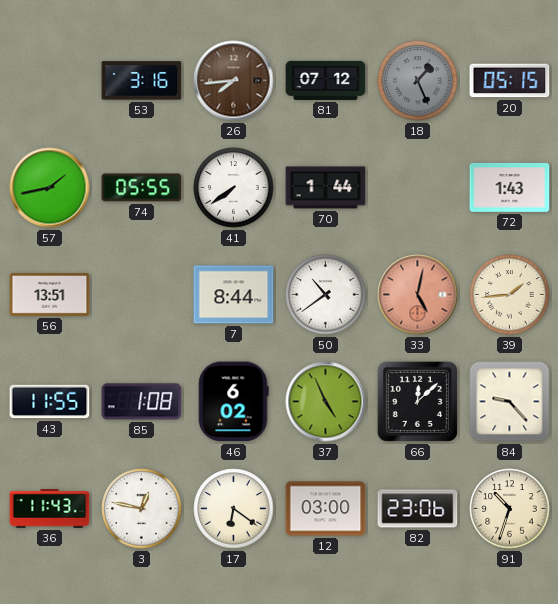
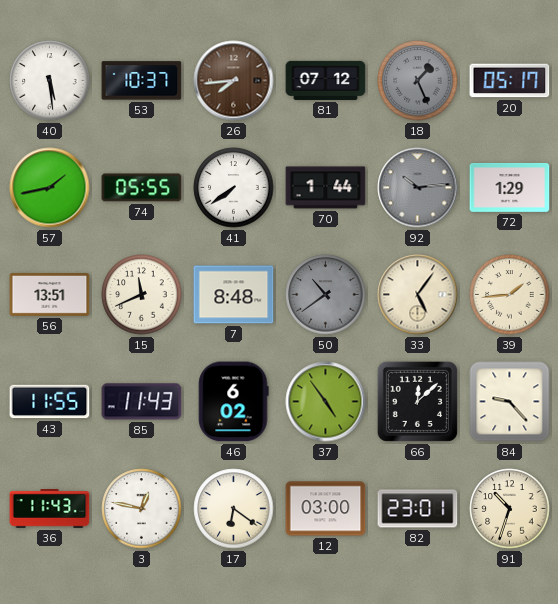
40: none -> 5:29 (50, 81)
53: 3:16 -> 10:37 (142, 81)
20: 05:15 -> 05:17 (510, 81)
92: none -> 10:14 (418, 188)
72: 1:43 -> 1:29 (510, 187)
15: none -> 11:41 (142, 295)
7: 8:44 -> 8:48 (234, 295)
50 dial: white -> grey (326, 295)
33: 5:02 -> 5:06 (418, 295)
33 dial: salmon -> cream (418, 295)
85: 1:08 -> 11:43 (142, 402)
37: 4:56 -> 4:54 (326, 402)
82: 23:06 -> 23:01 (418, 509)
